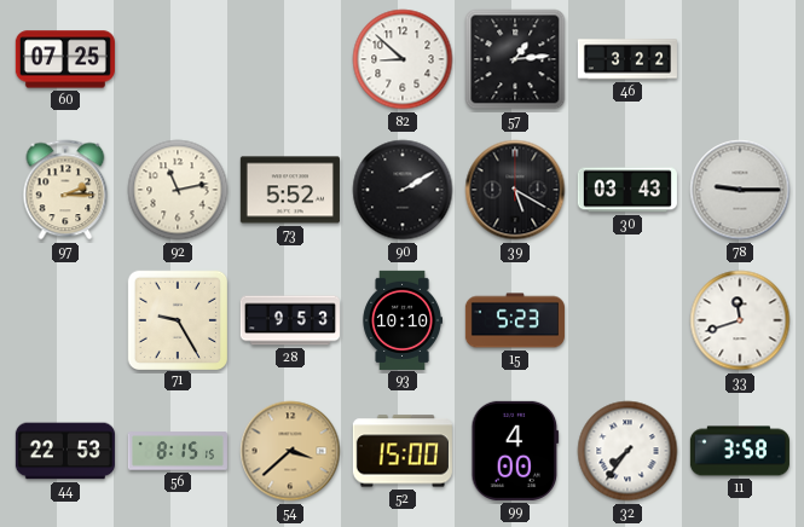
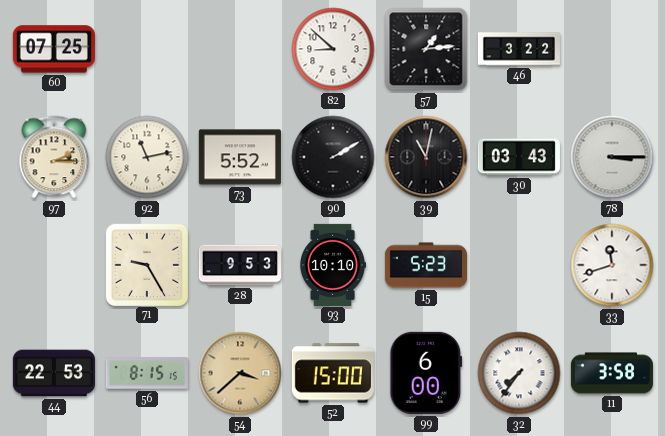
39: 5:20 -> 11:02 (426, 157)
78: 9:15 -> 3:15 (612, 157)
99: 4:00 -> 6:00 (426, 373)
